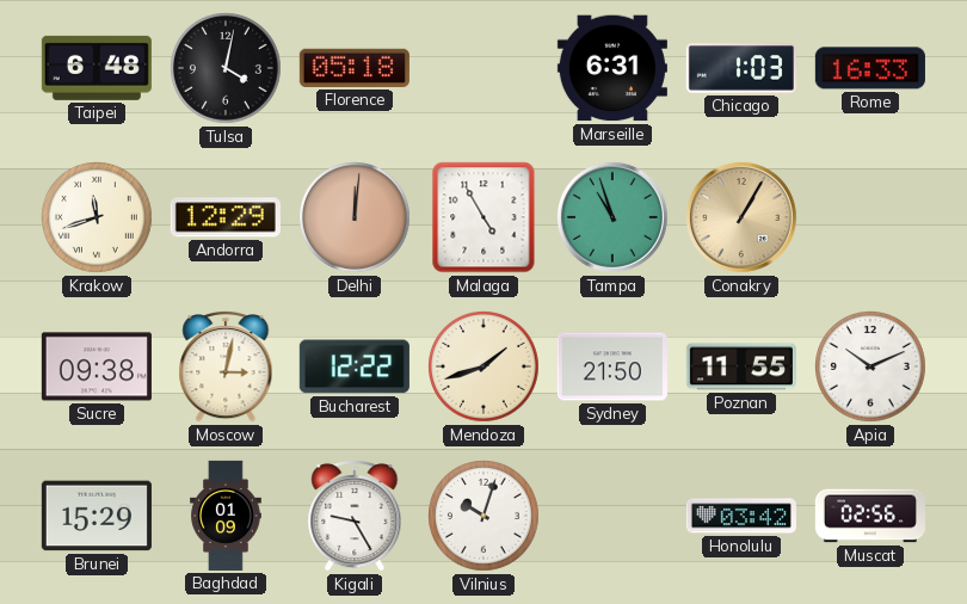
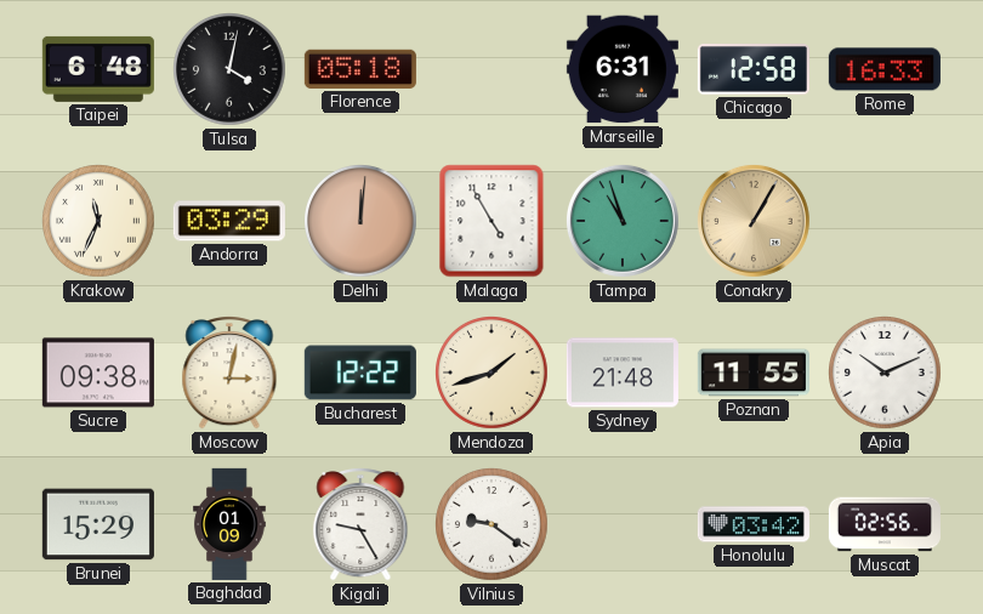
Chicago: 1:03 -> 12:58 (754, 69)
Krakow: 11:42 -> 11:34 (100, 222)
Andorra: 12:29 -> 03:29 (229, 221)
Sydney: 21:50 -> 21:48 (623, 373)
Vilnius: 10:03 -> 9:21 (493, 525)
